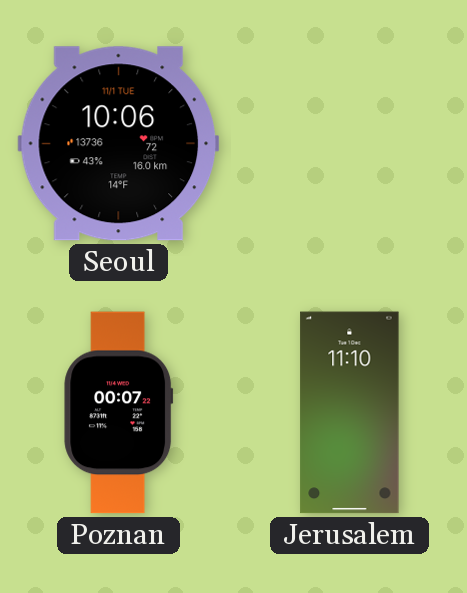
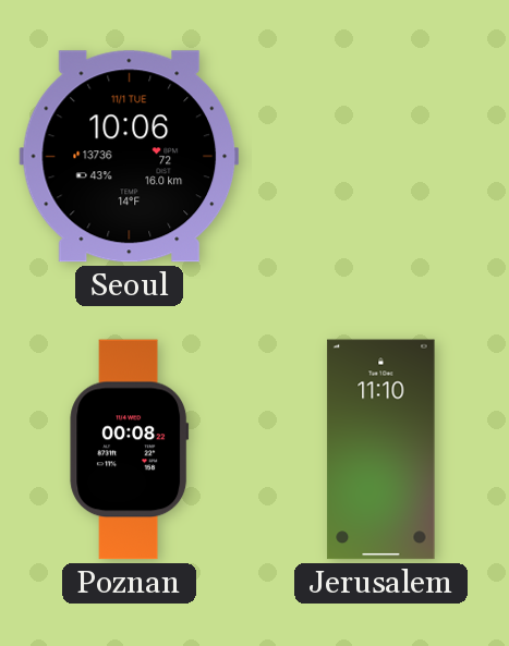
Poznan: 00:07 -> 00:08 (130, 450)
